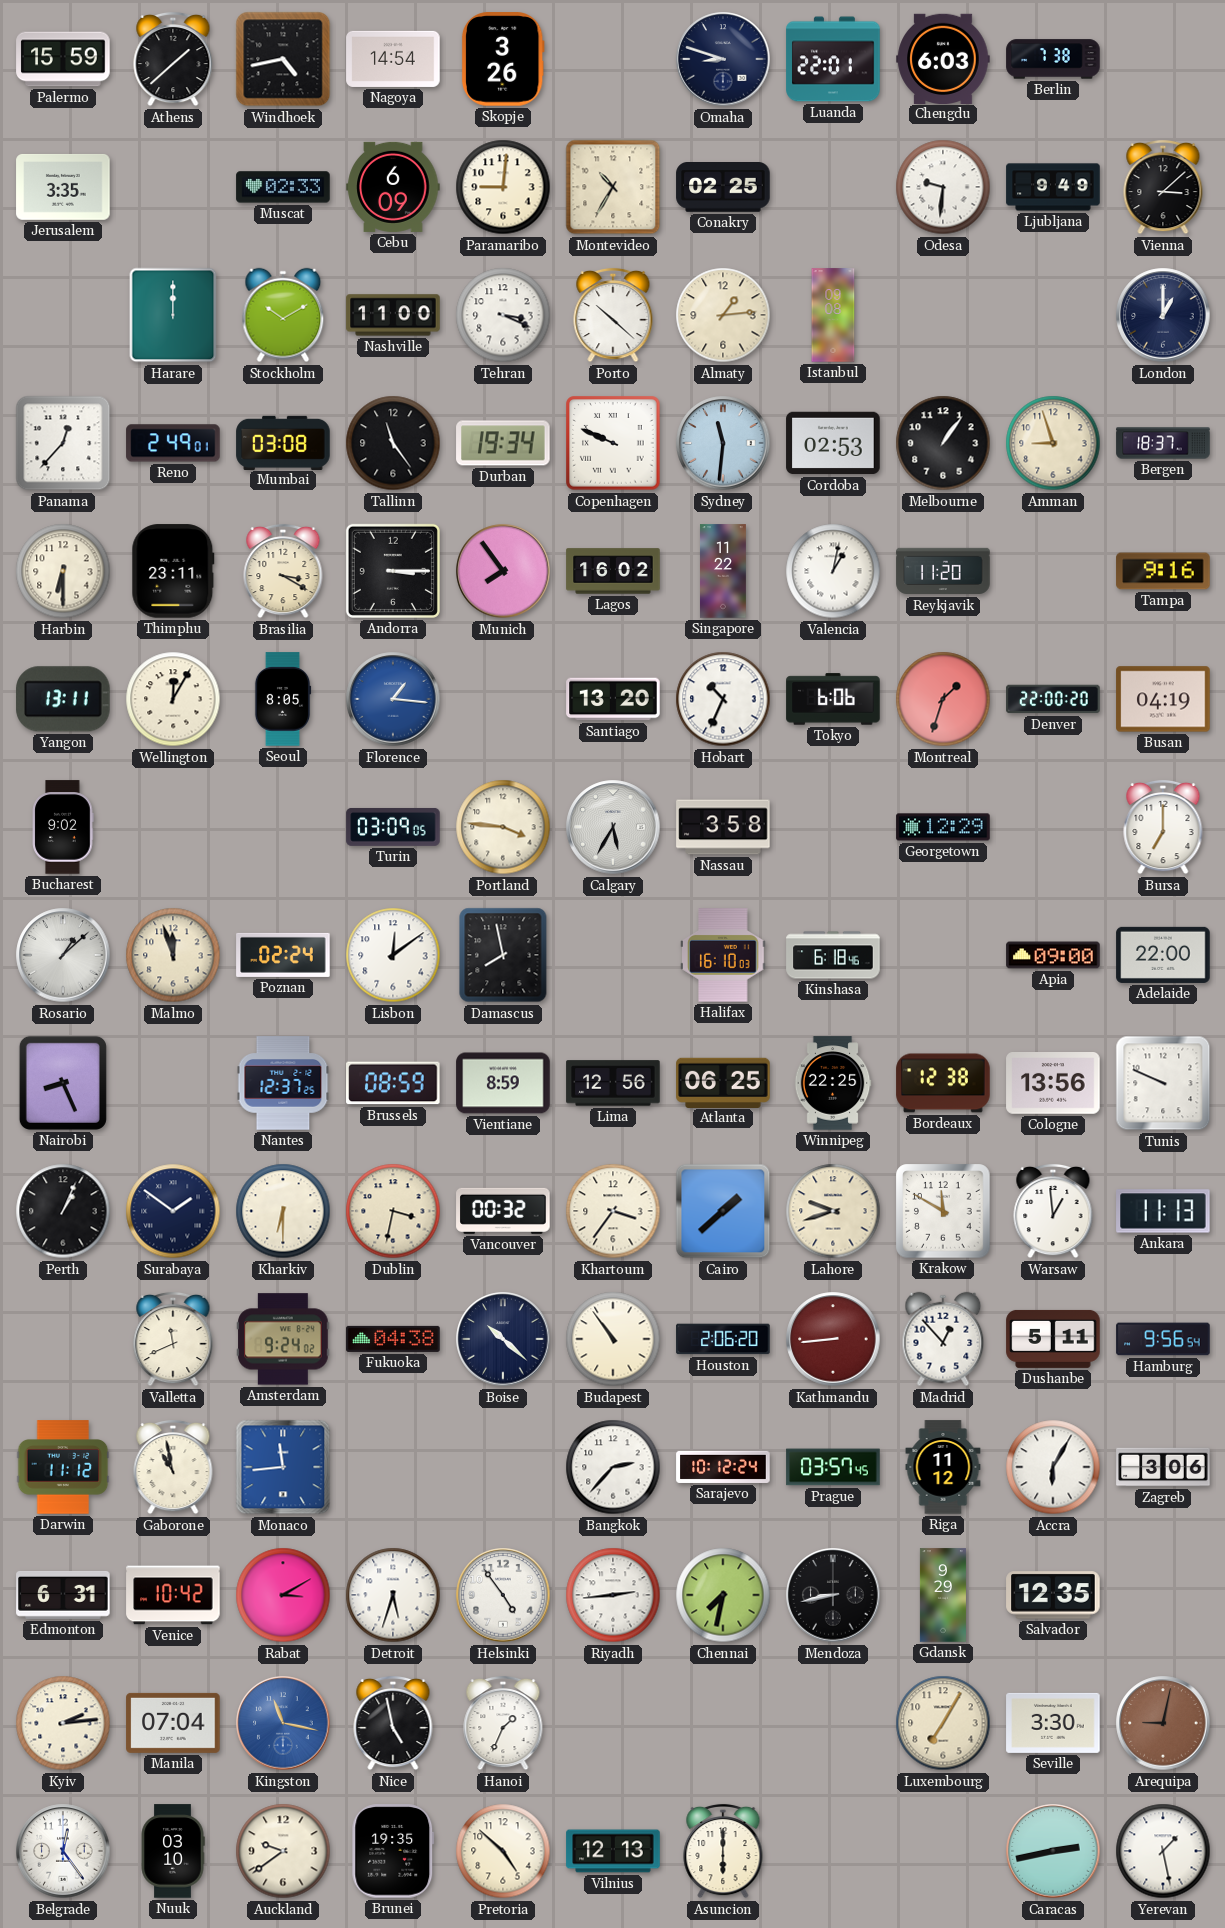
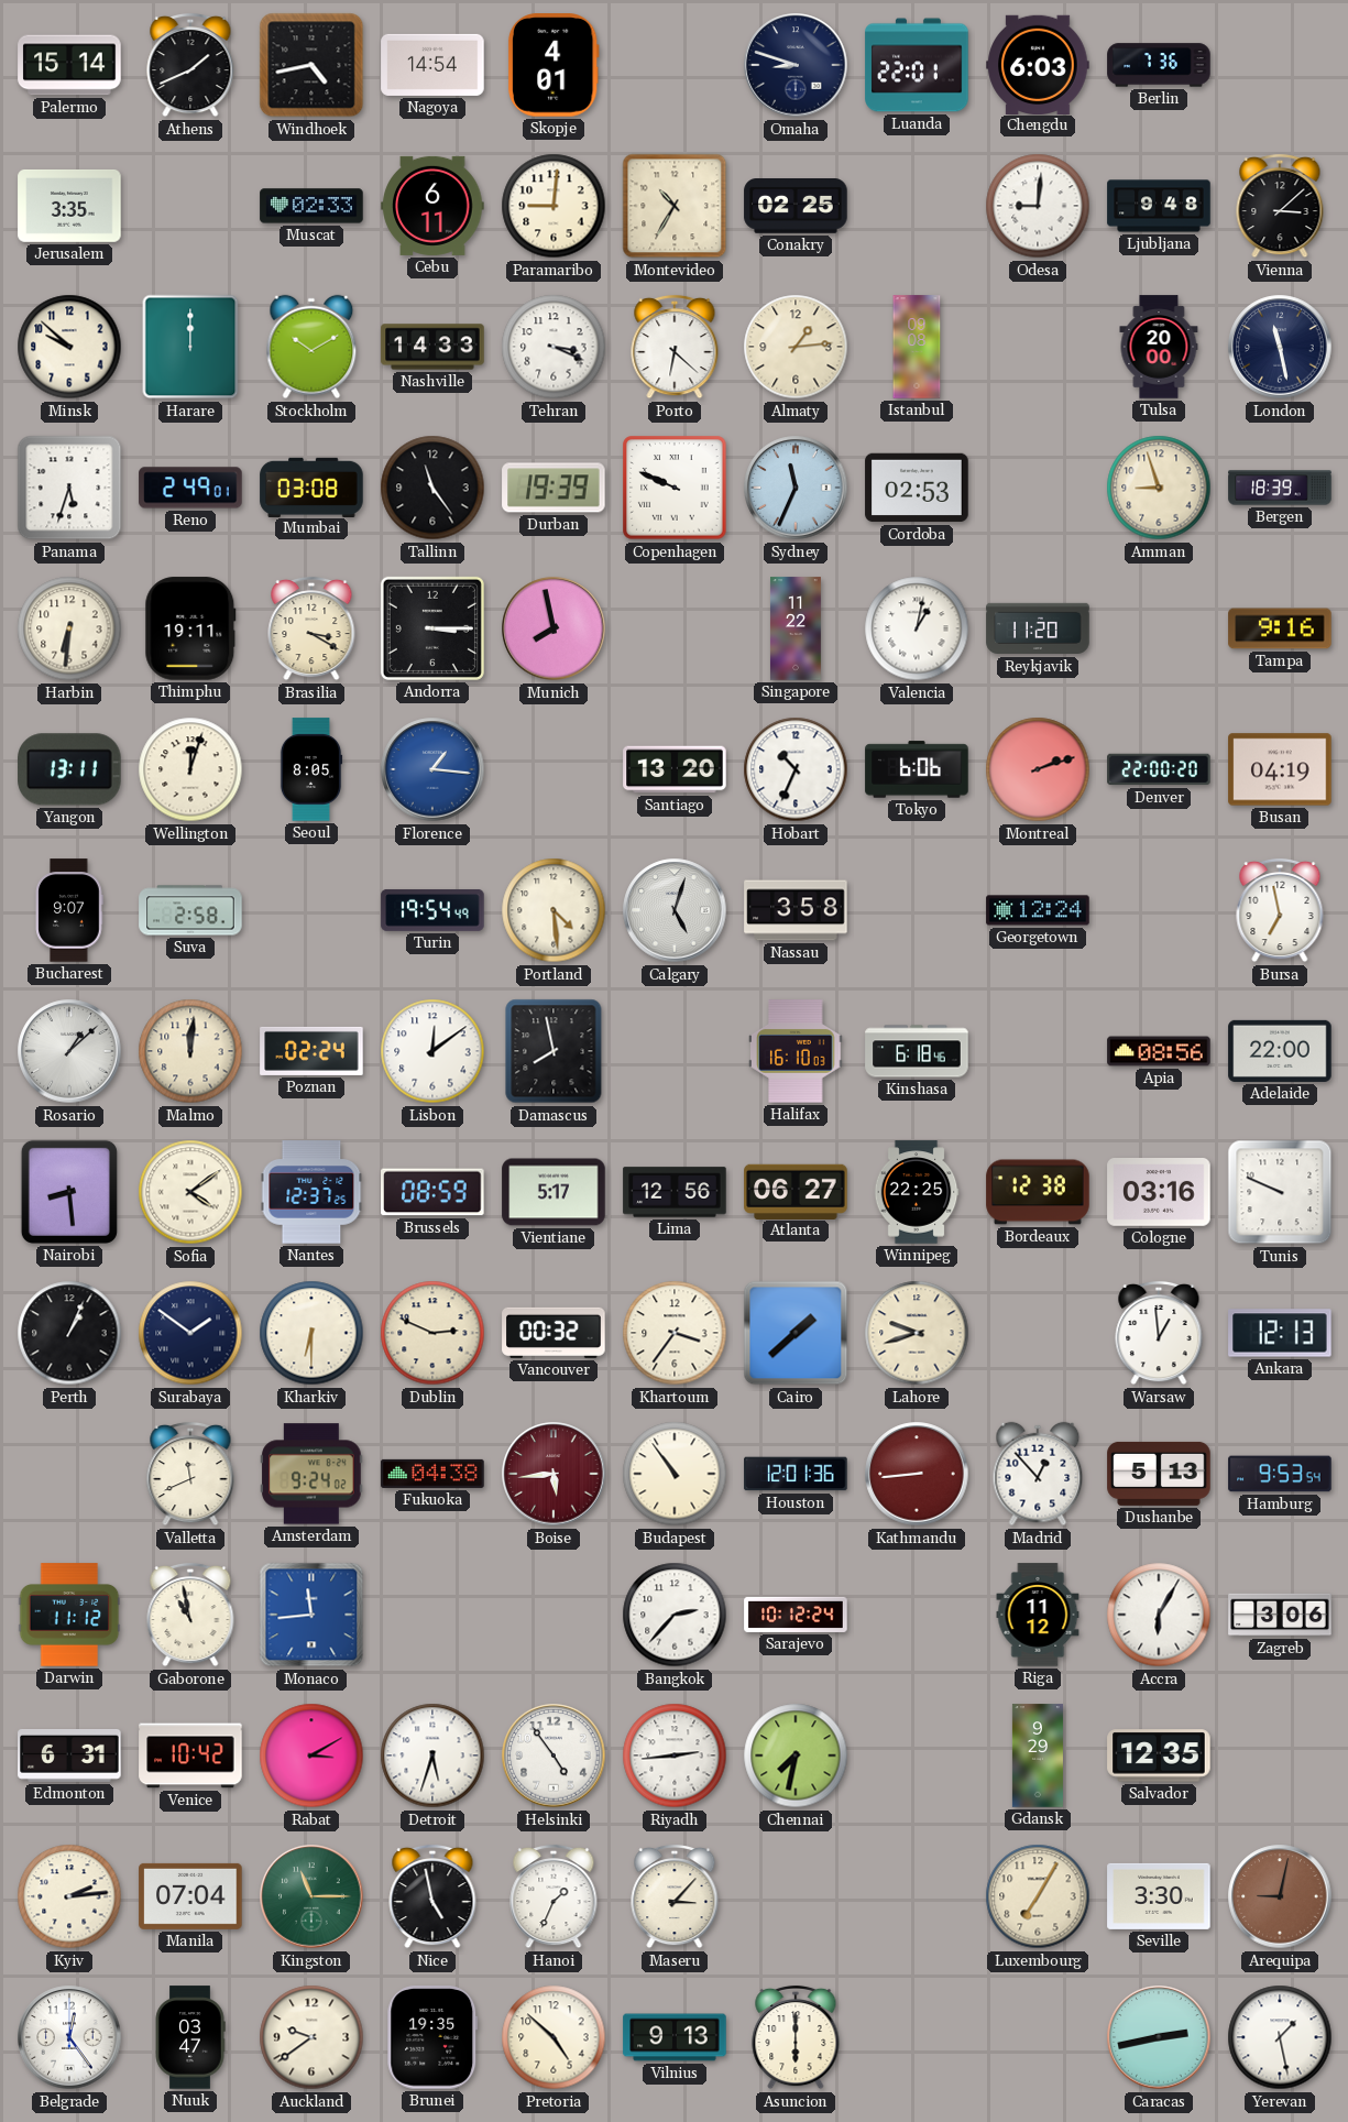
Palermo: 15:59 -> 15:14 (69, 65)
Athens: 1:38 -> 1:41 (190, 65)
Skopje: 3:26 -> 4:01 (554, 65)
Berlin: 7:38 -> 7:36 (1159, 65)
Cebu: 6:09 -> 6:11 (432, 206)
Odesa: 9:31 -> 9:01 (1038, 206)
Ljubljana: 9:49 -> 9:48 (1159, 206)
Minsk: none -> 9:52 (69, 347)
Nashville: 11:00 -> 14:33 (432, 347)
Porto: 10:22 -> 6:22 (675, 347)
Tulsa: none -> 20:00 (1159, 347)
London: 1:00 -> 11:28 (1280, 347)
Panama: 12:37 -> 5:33 (69, 488)
Durban: 19:34 -> 19:39 (554, 488)
Sydney: 11:31 -> 11:34 (796, 488)
Melbourne: 1:06 -> none (943, 443)
Bergen: 18:37 -> 18:39 (1280, 488)
Harbin: 6:30 -> 6:31 (69, 628)
Thimphu: 23:11 -> 19:11 (190, 628)
Munich: 7:54 -> 7:58 (554, 628)
Lagos: 16:02 -> none (613, 571)
Wellington: 12:05 -> 12:03 (190, 769)
Montreal: 1:33 -> 2:12 (1038, 769)
Bucharest: 9:02 -> 9:07 (69, 910)
Suva: none -> 2:58 (190, 910)
Turin: 03:09 -> 19:54 (432, 910)
Portland: 3:46 -> 4:29 (554, 910)
Calgary: 5:35 -> 5:03 (675, 910)
Georgetown: 12:29 -> 12:24 (1038, 910)
Bursa: 7:00 -> 6:58 (1280, 910)
Malmo: 11:57 -> 12:01 (190, 1051)
Apia: 09:00 -> 08:56 (1159, 1051)
Nairobi: 8:26 -> 8:29 (69, 1192)
Sofia: none -> 4:09 (190, 1192)
Vientiane: 8:59 -> 5:17 (554, 1192)
Atlanta: 06:25 -> 06:27 (796, 1191)
Cologne: 13:56 -> 03:16 (1159, 1193)
Dublin: 3:32 -> 2:49 (432, 1333)
Krakow: 11:50 -> none (943, 1211)
Ankara: 11:13 -> 12:13 (1280, 1333)
Boise: 10:22 -> 5:44 (554, 1474)
Boise dial: navy -> burgundy (554, 1474)
Houston: 2:06 -> 12:01 (796, 1474)
Dushanbe: 5:11 -> 5:13 (1159, 1474)
Hamburg: 9:56 -> 9:53 (1280, 1474)
Prague: 03:57 -> none (833, 1467)
Mendoza: 8:43 -> none (833, 1595)
Kingston: 11:17 -> 11:15 (311, 1896)
Kingston dial: blue -> green (311, 1896)
Maseru: none -> 3:07 (675, 1896)
Nuuk: 03:10 -> 03:47 (190, 2037)
Vilnius: 12:13 -> 9:13 (675, 2037)
